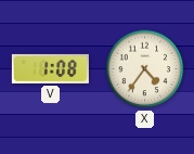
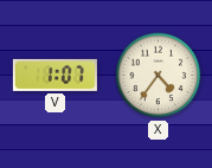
V: 1:08 -> 1:07 (54, 75)
